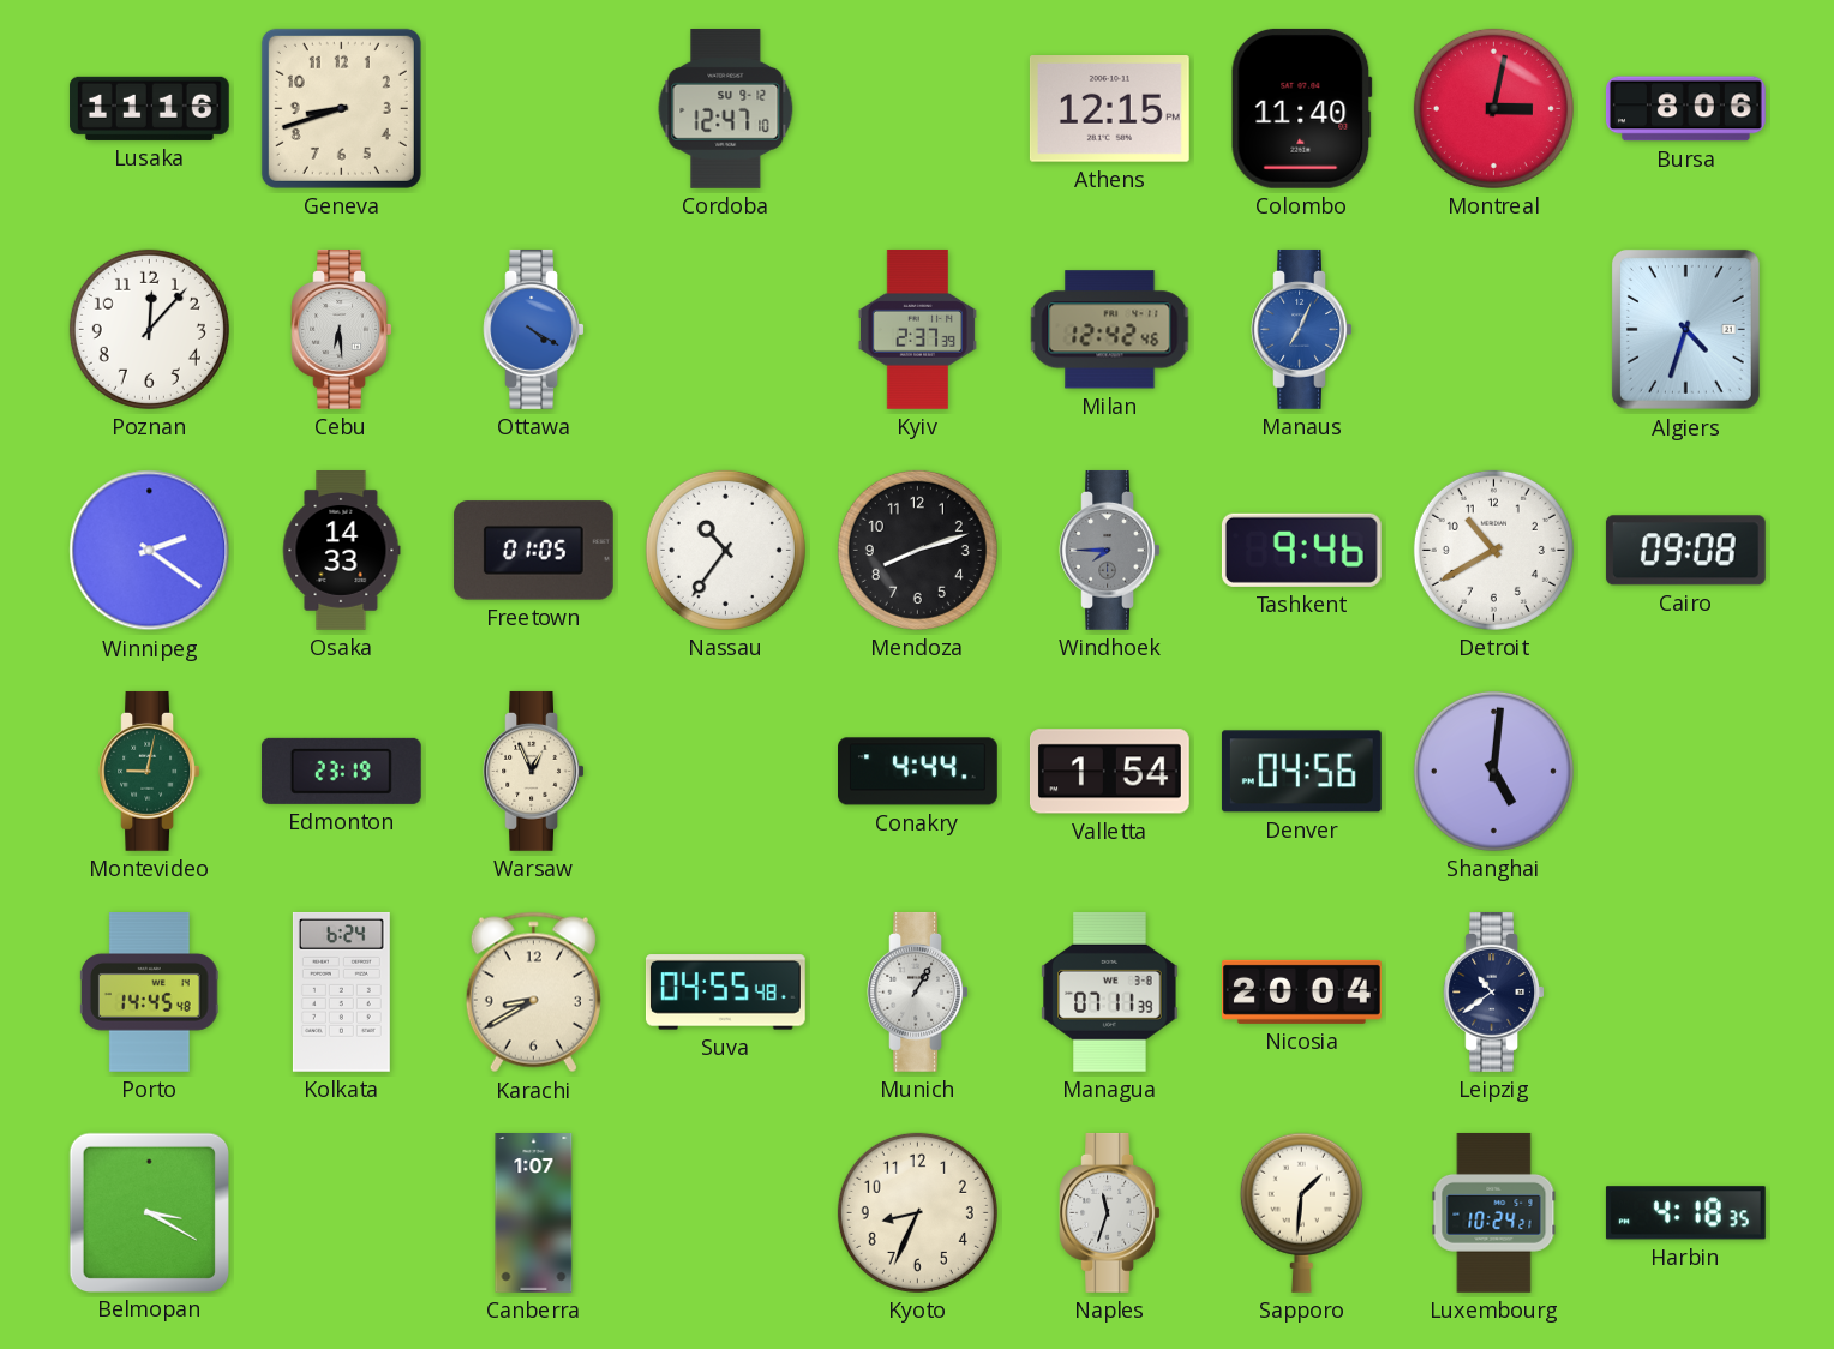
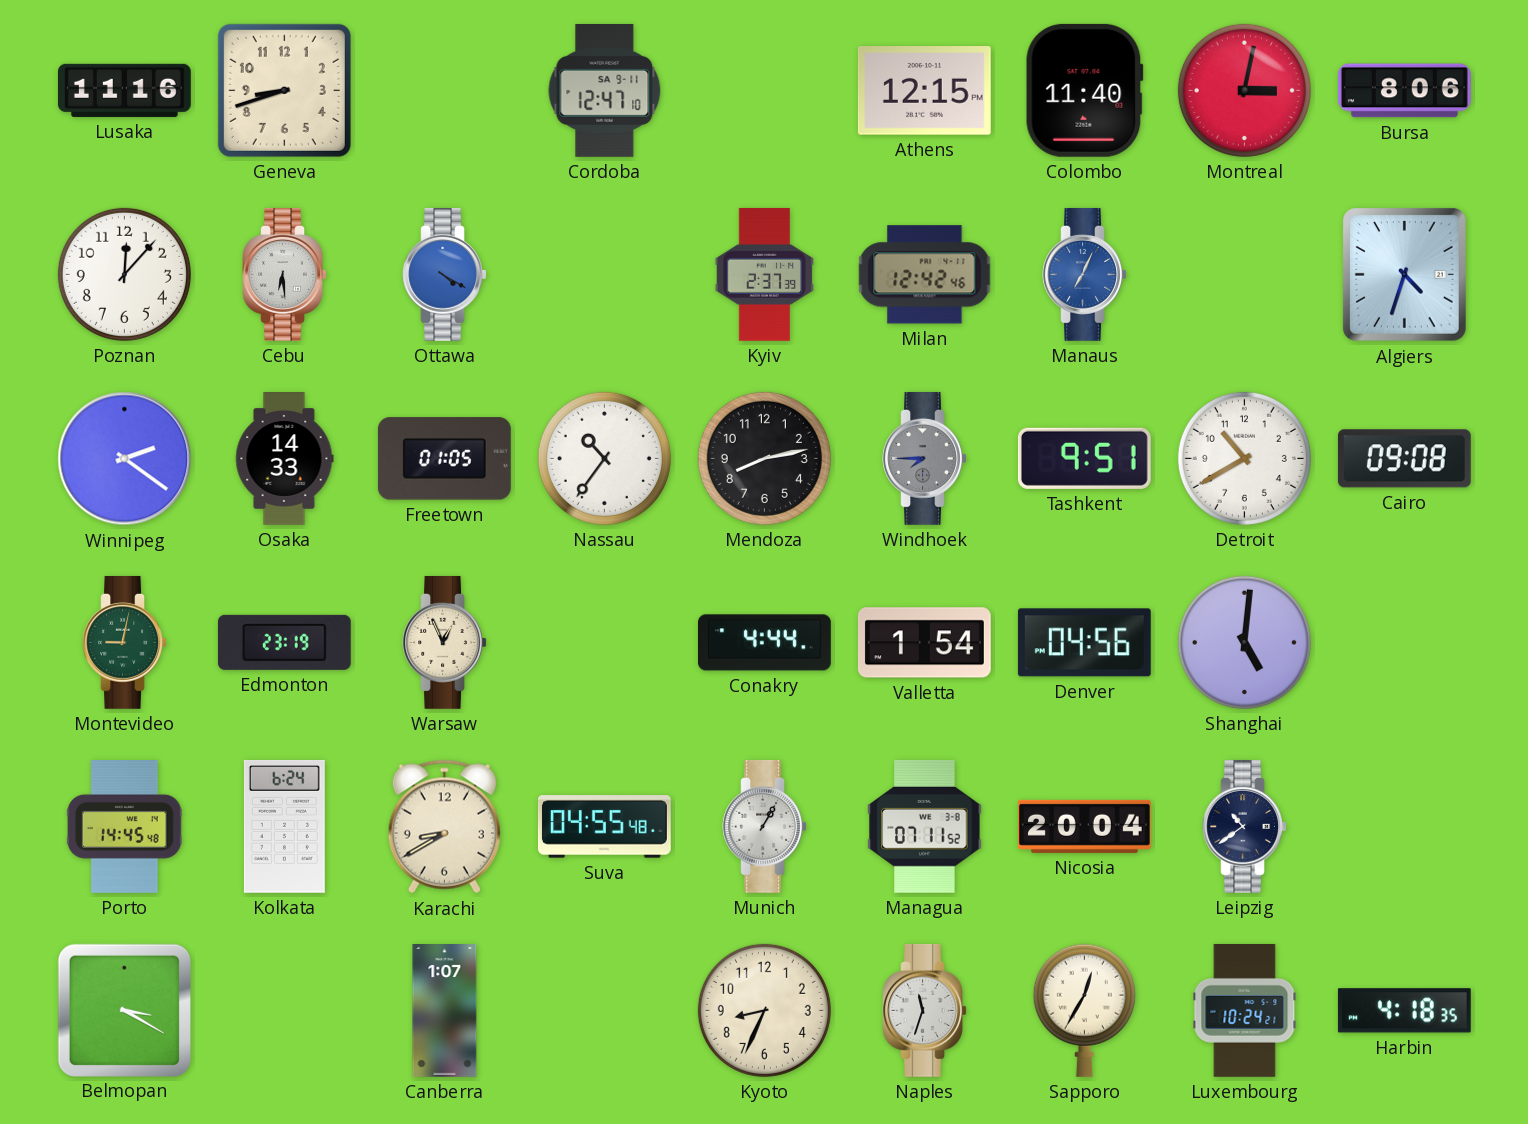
Cordoba date: SU 9-12 -> SA 9-11 (605, 90)
Mendoza: 8:12 -> 8:13 (764, 458)
Tashkent: 9:46 -> 9:51 (1084, 458)
Managua: 07:11:39 -> 07:11:52 (925, 826)
Sapporo: 1:31 -> 12:35 (1084, 1010)
